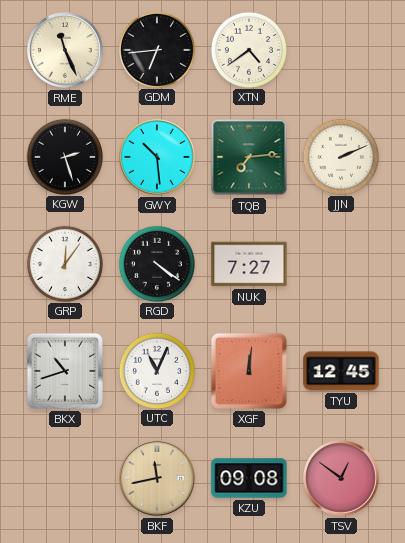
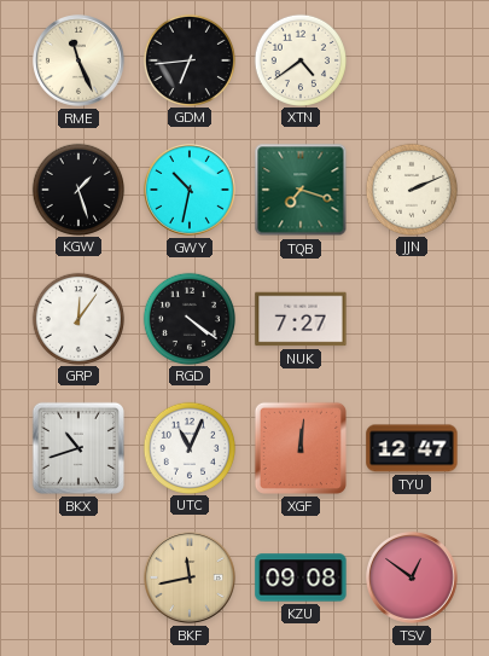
KGW: 2:27 -> 1:27 (77, 188)
GWY: 10:29 -> 10:32 (191, 191)
TQB: 7:14 -> 7:18 (301, 190)
TYU: 12:45 -> 12:47 (412, 448)
